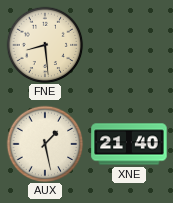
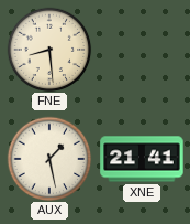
XNE: 21:40 -> 21:41 (142, 159)
